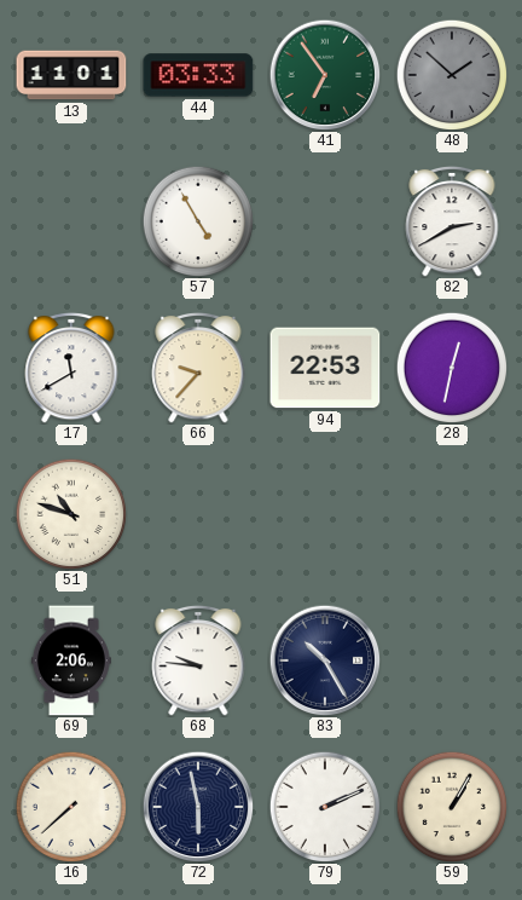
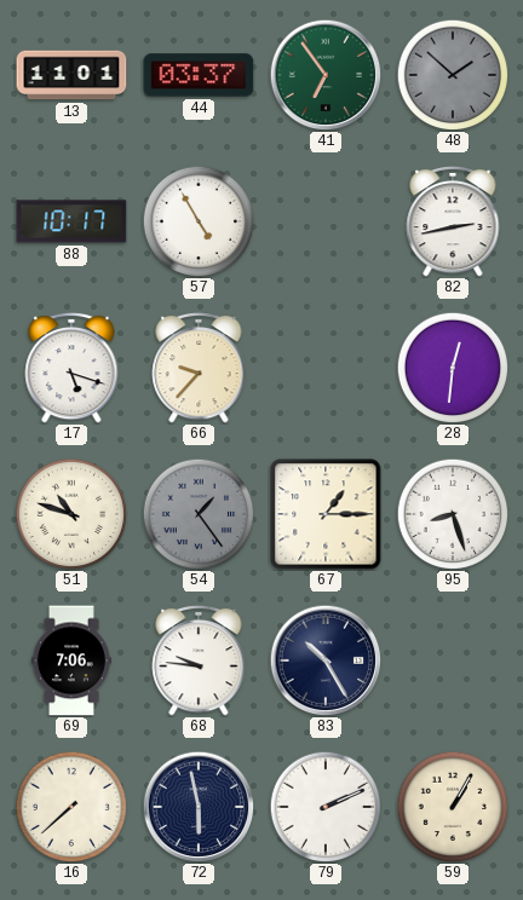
44: 03:33 -> 03:37 (199, 75)
88: none -> 10:17 (71, 221)
82: 2:40 -> 2:43 (453, 221)
17: 11:40 -> 5:18 (71, 368)
94: 22:53 -> none (325, 368)
28: 12:32 -> 12:31 (453, 368)
54: none -> 1:24 (199, 514)
67: none -> 1:15 (326, 514)
95: none -> 8:27 (453, 514)
69: 2:06 -> 7:06 (71, 660)
